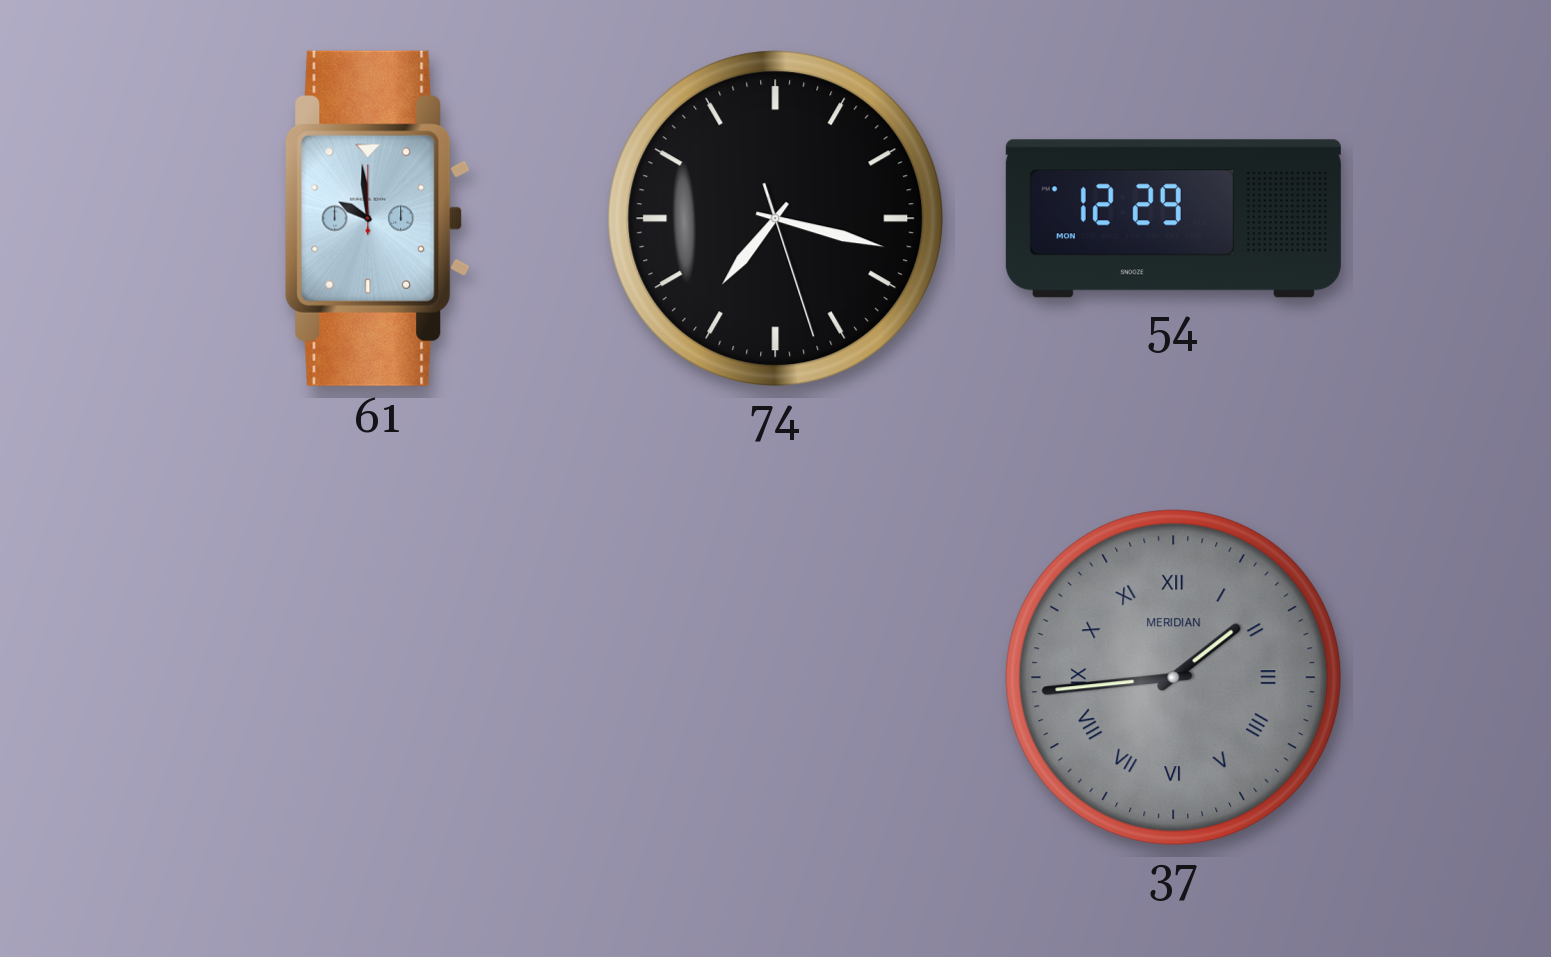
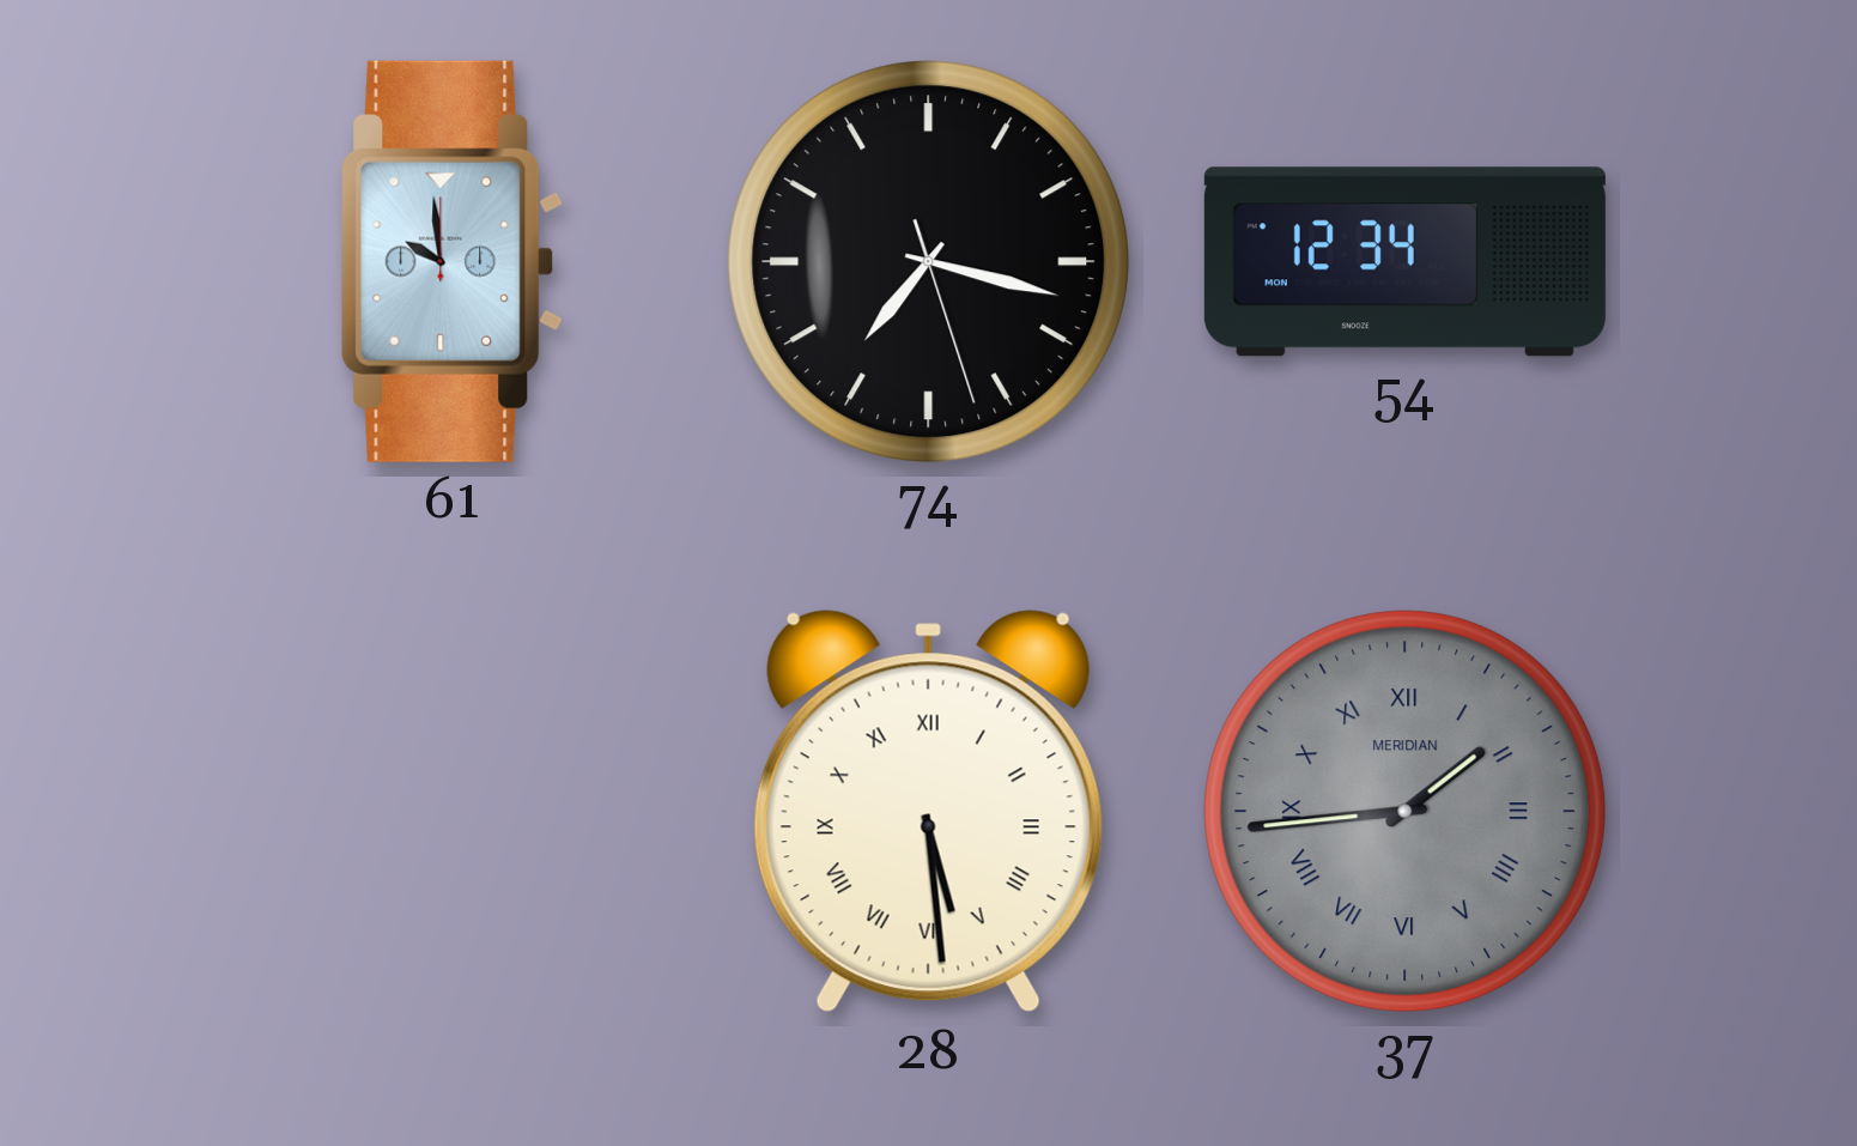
54: 12:29 -> 12:34 (1404, 262)
28: none -> 5:29 (928, 812)
